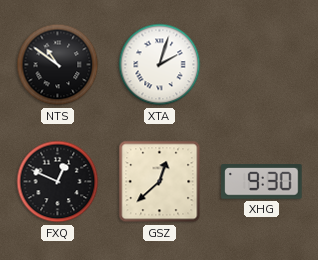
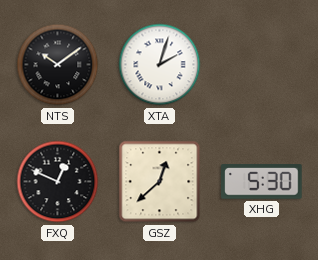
NTS: 10:51 -> 10:09 (58, 65)
XHG: 9:30 -> 5:30 (262, 182)
